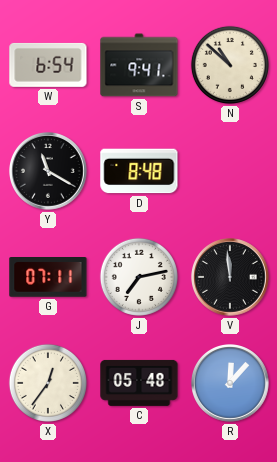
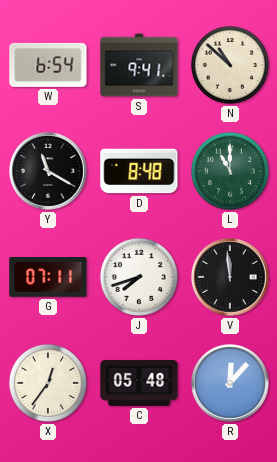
L: none -> 11:00 (230, 171)
J: 7:13 -> 7:42 (139, 277)
